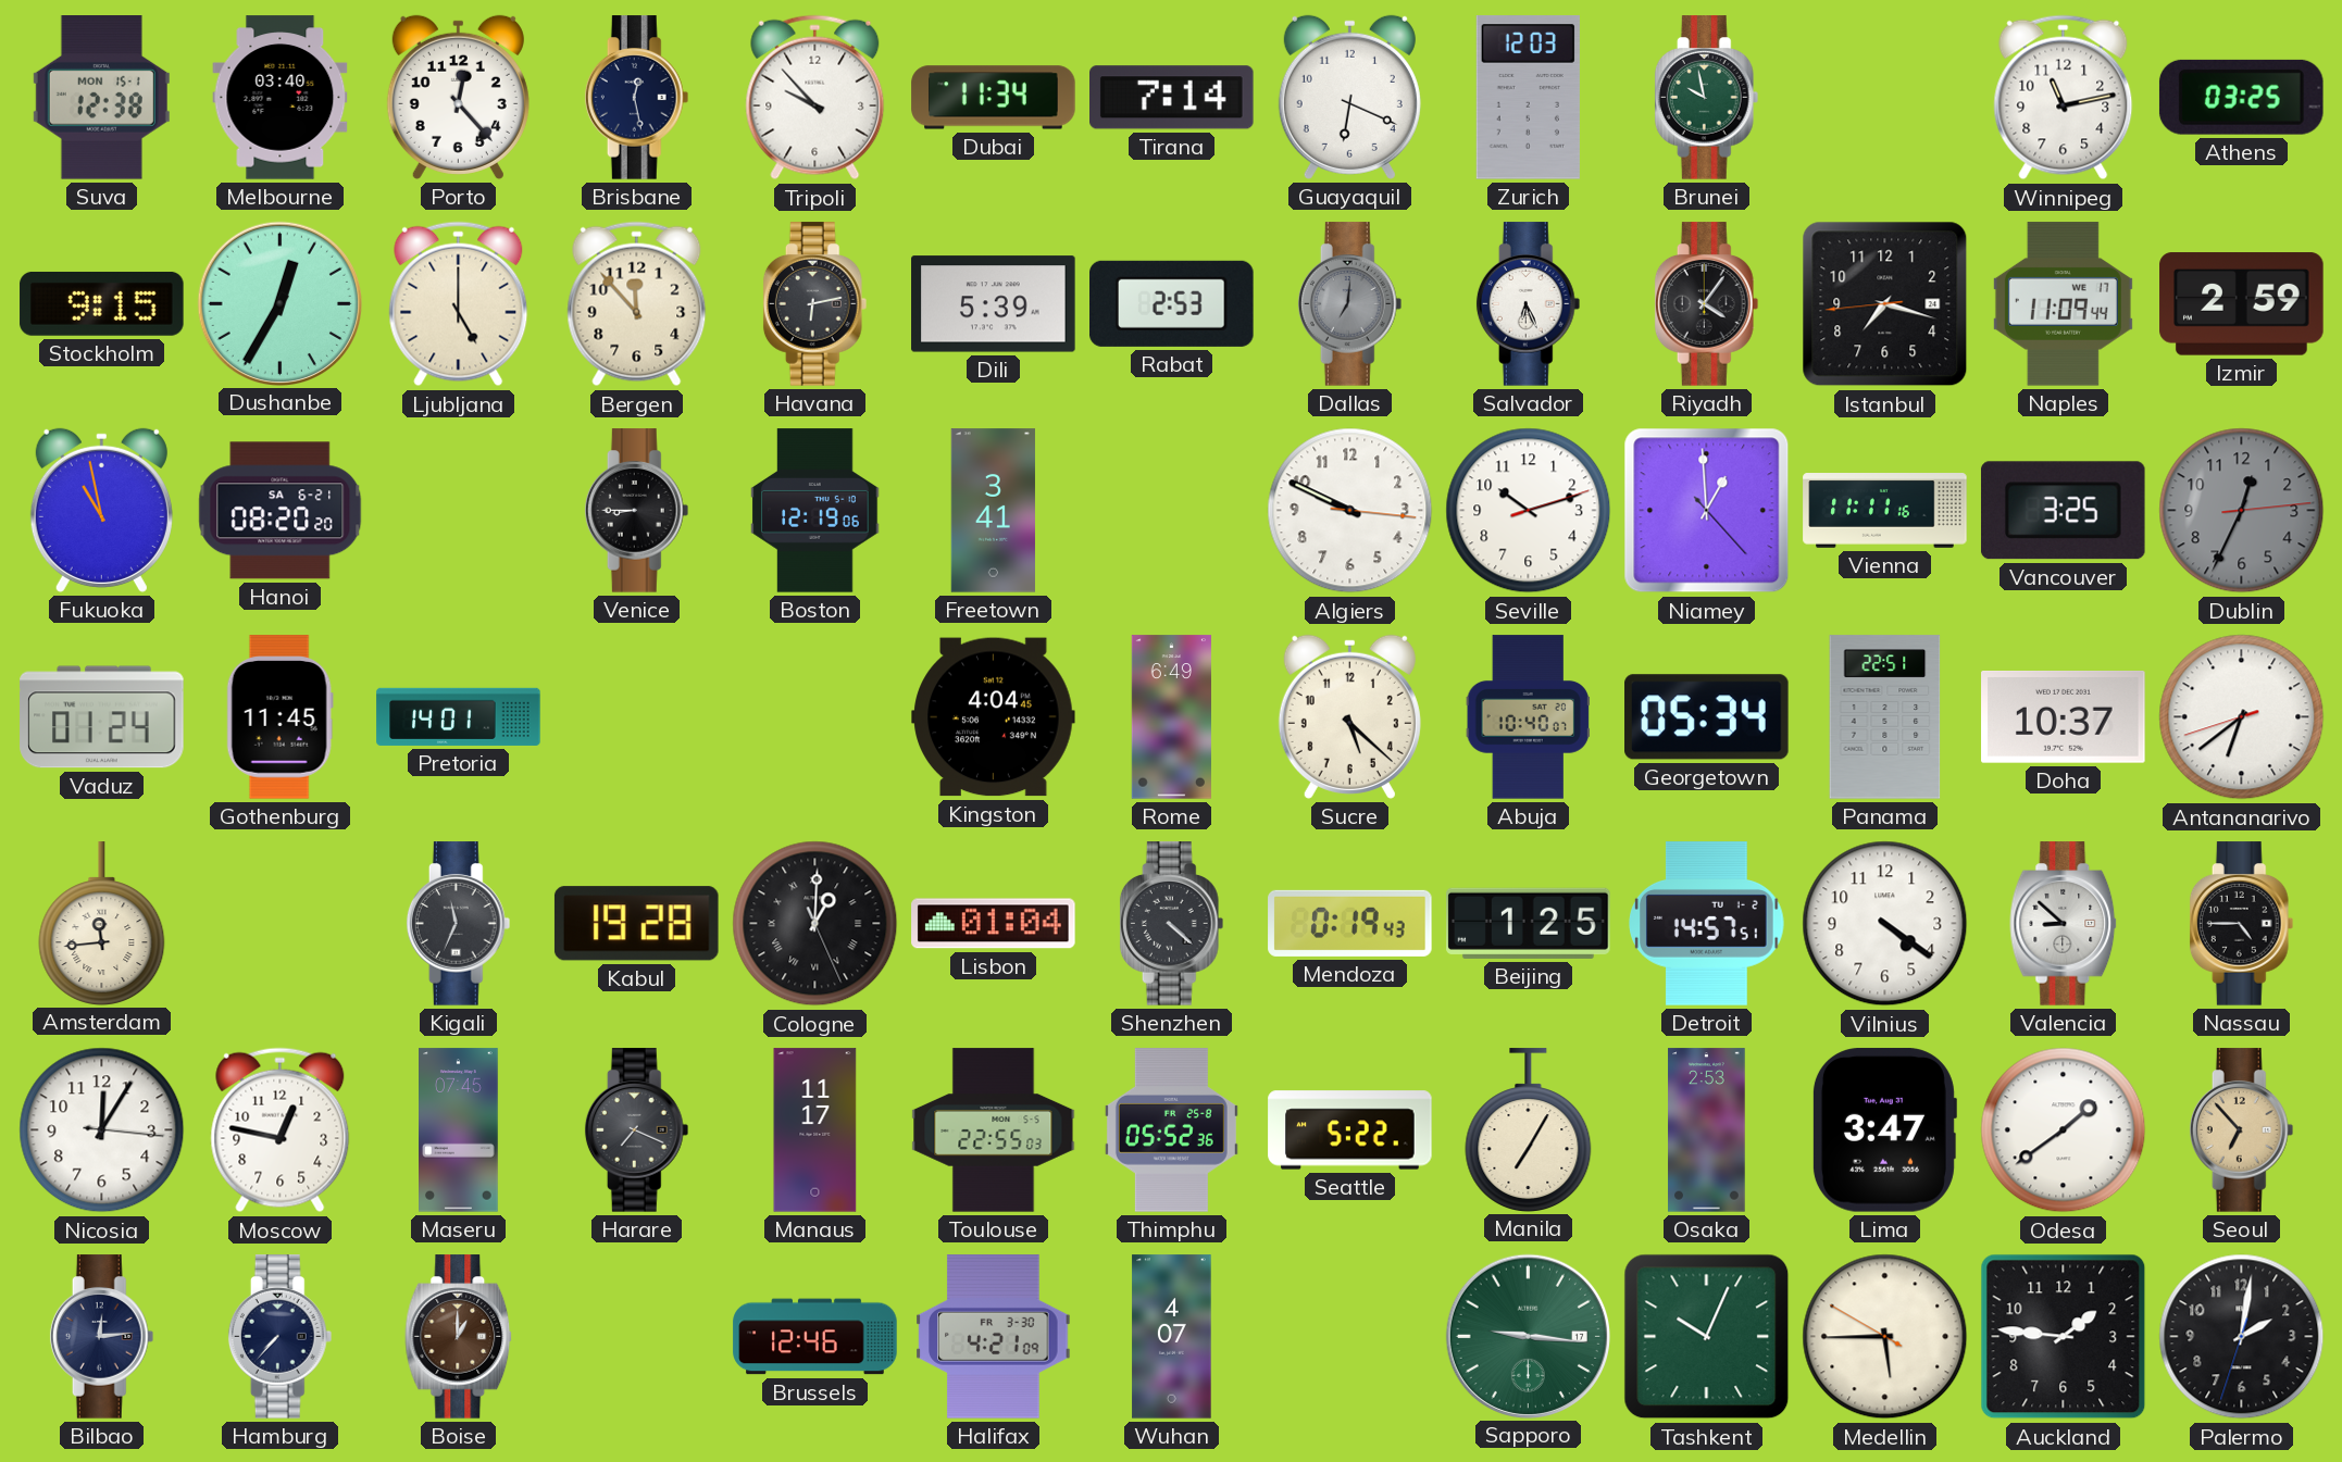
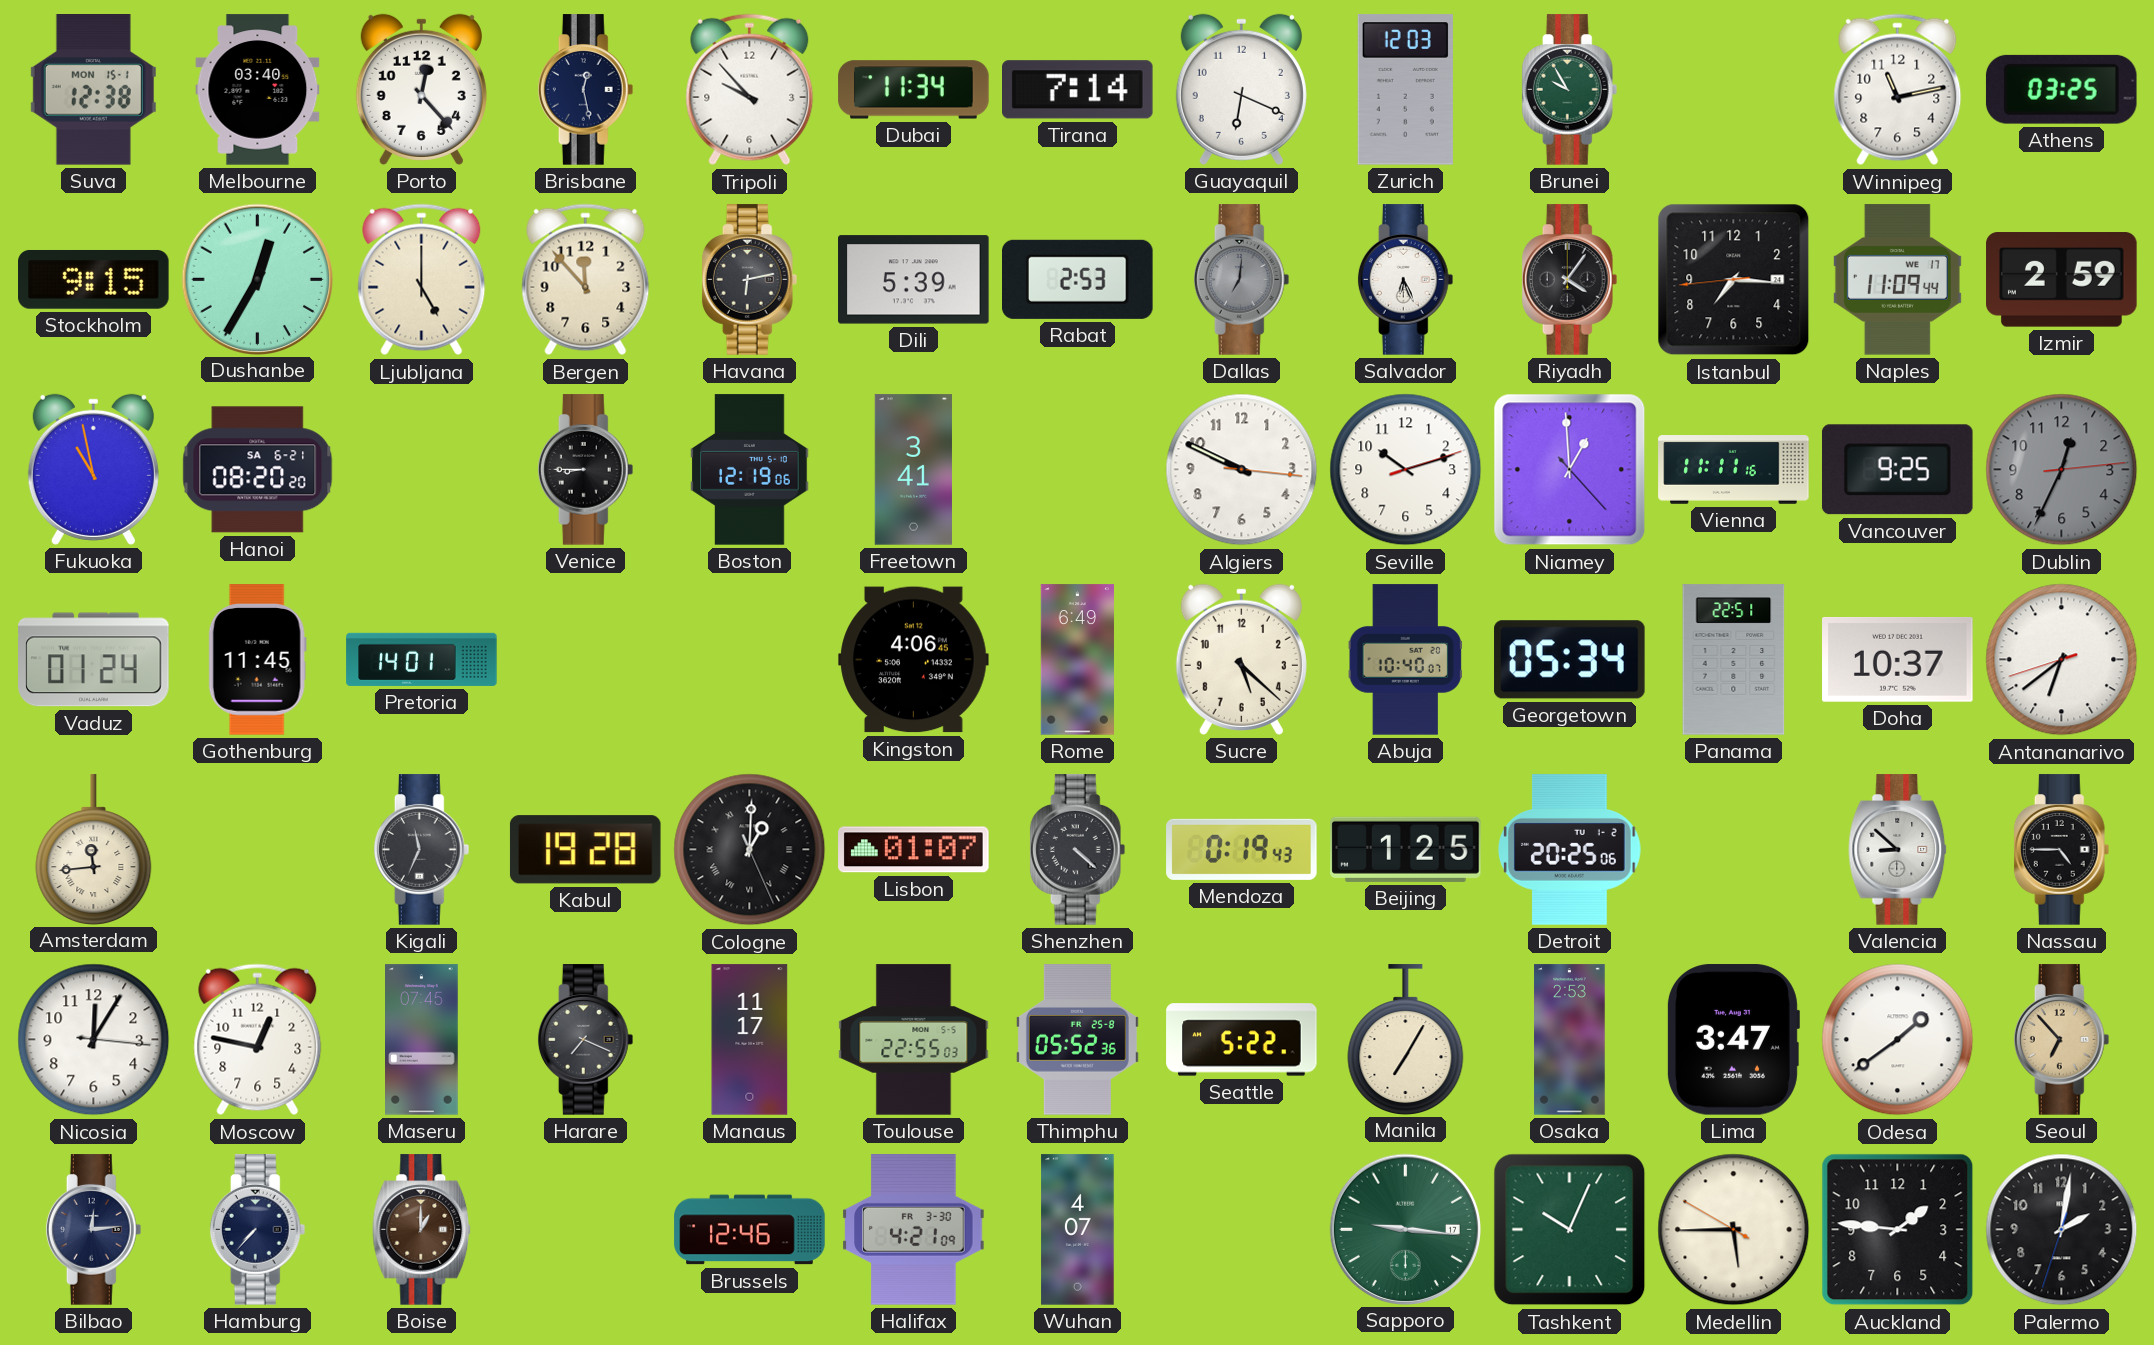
Brunei: 9:58 -> 9:55 (1570, 90)
Istanbul: 7:17 -> 7:15 (1734, 280)
Vancouver: 3:25 -> 9:25 (1897, 470)
Kingston: 4:04 -> 4:06 (914, 660)
Lisbon: 01:04 -> 01:07 (914, 850)
Detroit: 14:57 -> 20:25 (1570, 850)
Vilnius: 4:21 -> none (1885, 924)
